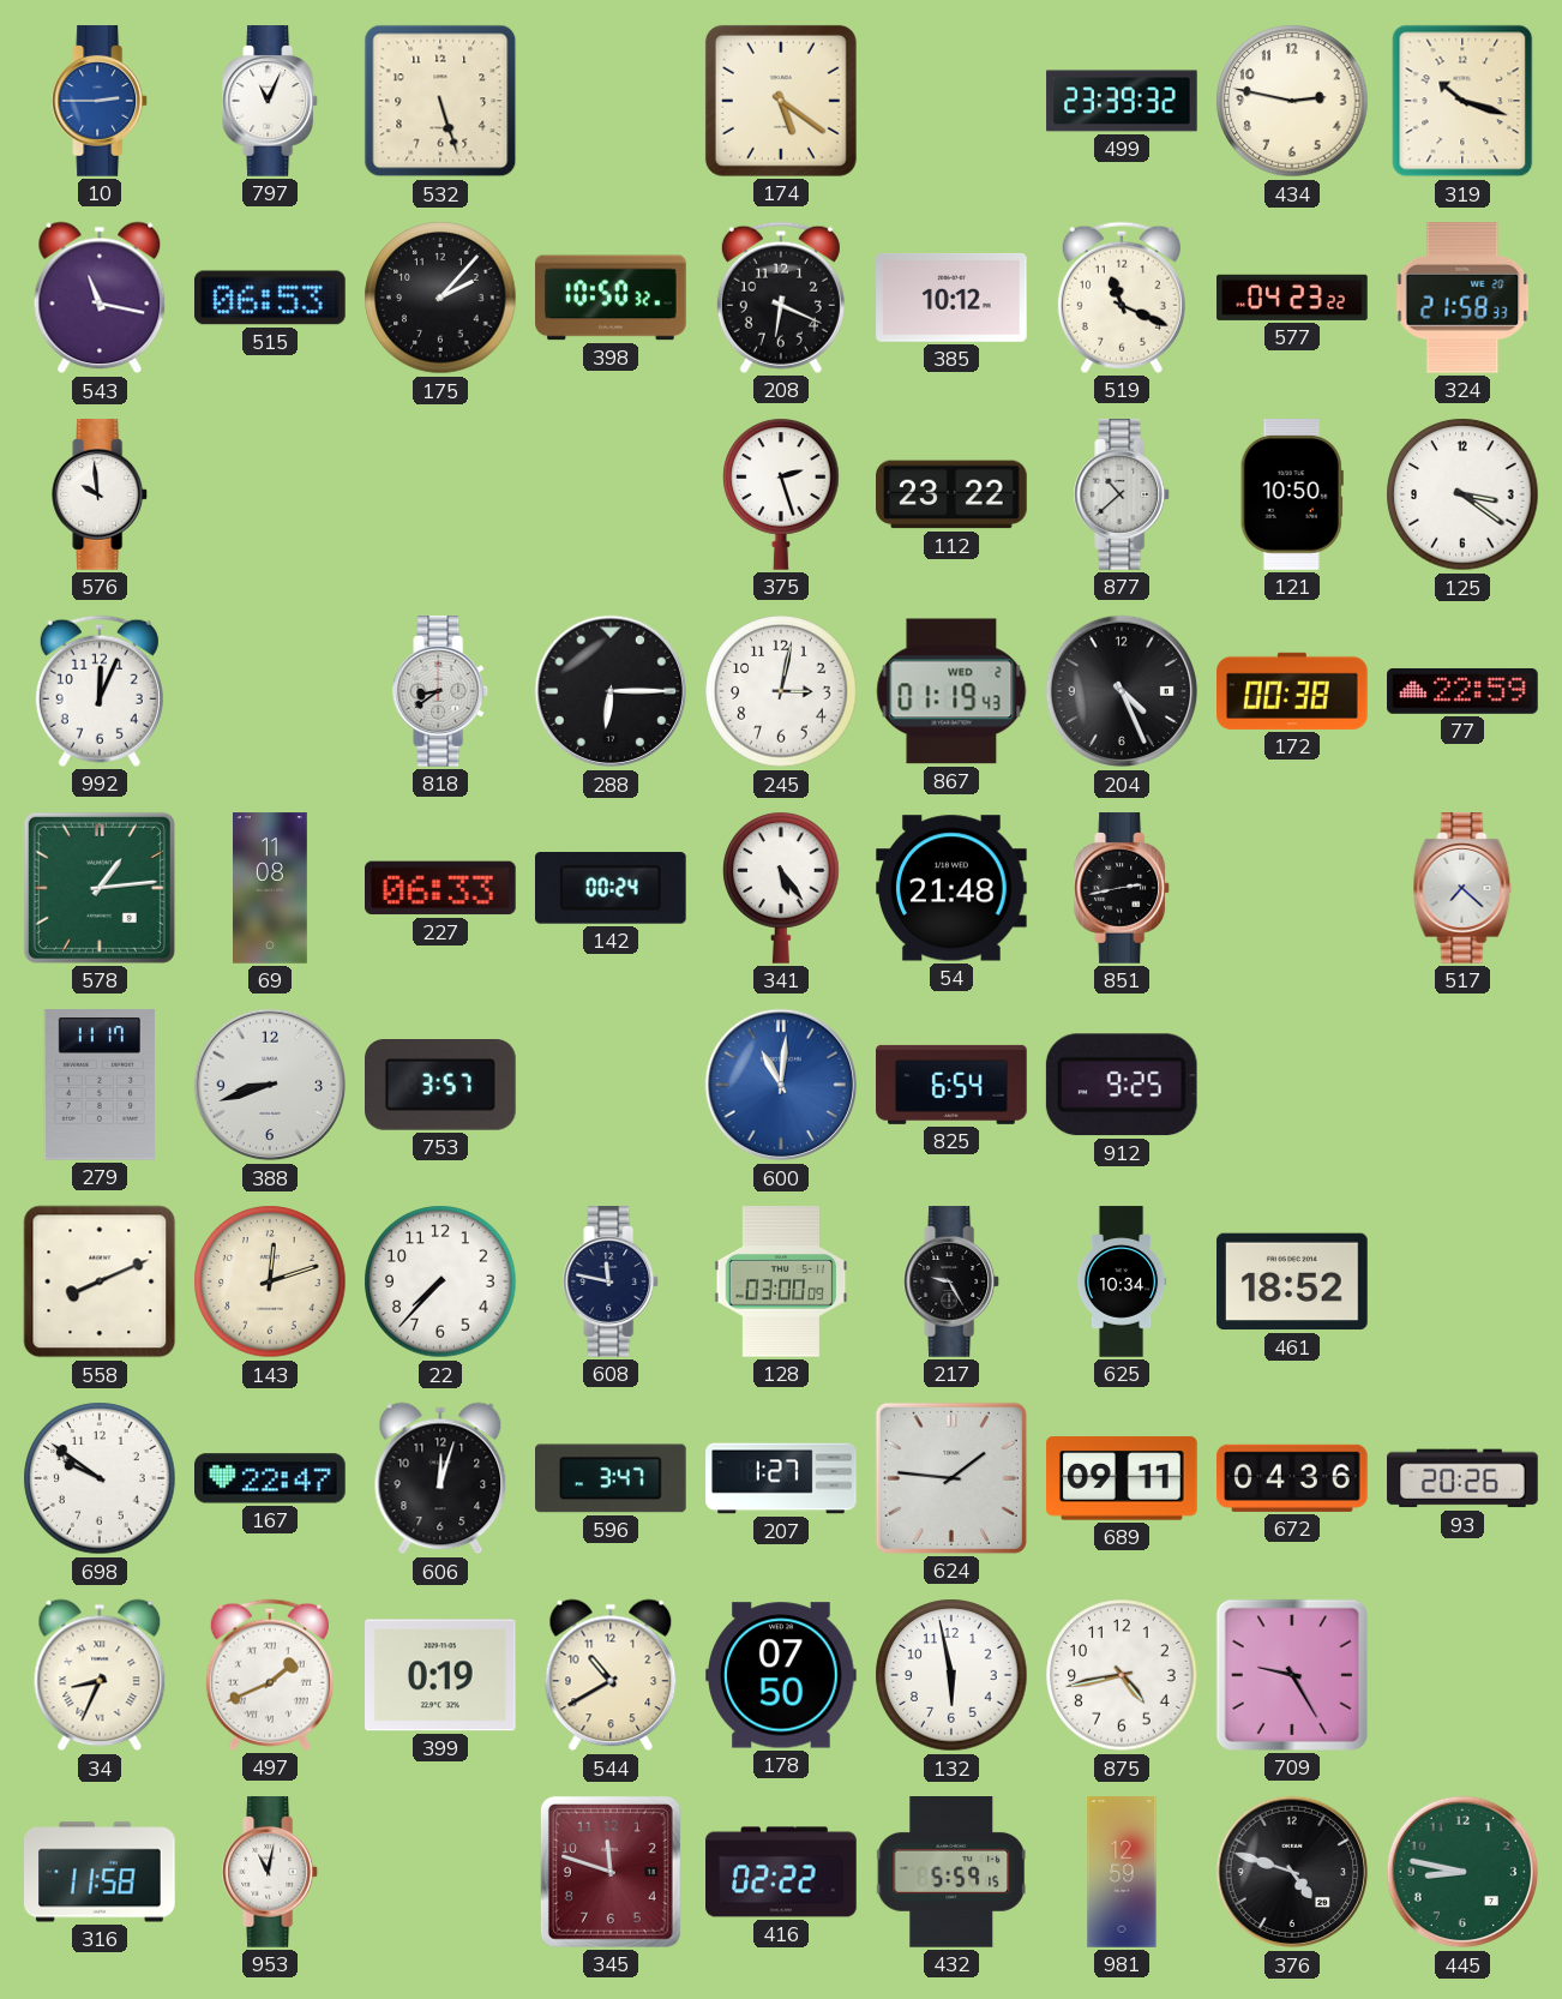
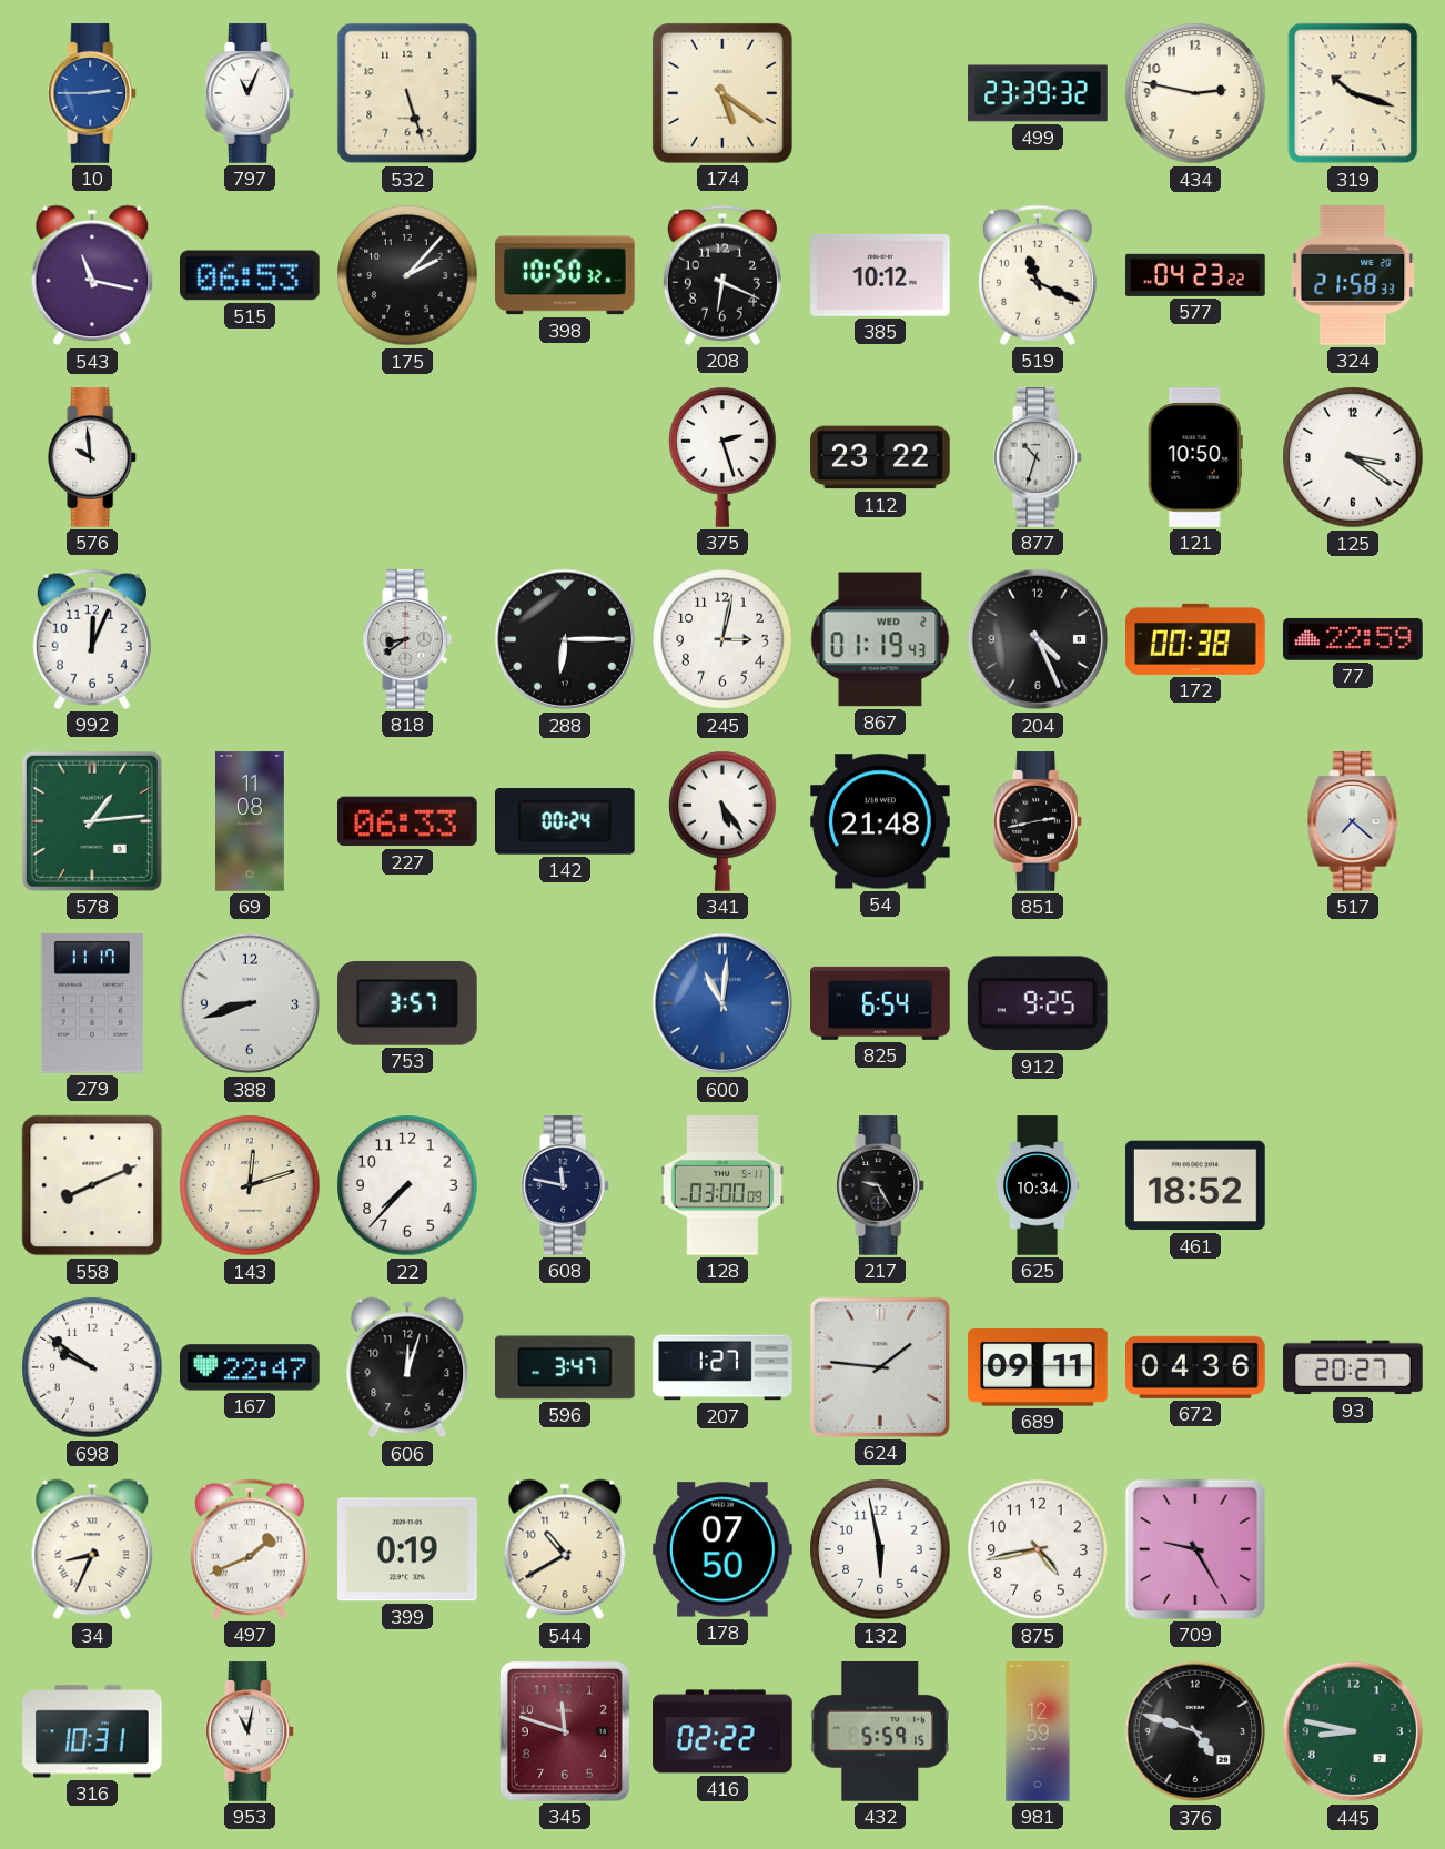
877: 10:38 -> 10:33 (1039, 457)
93: 20:26 -> 20:27 (1353, 1367)
316: 11:58 -> 10:31 (93, 1731)
